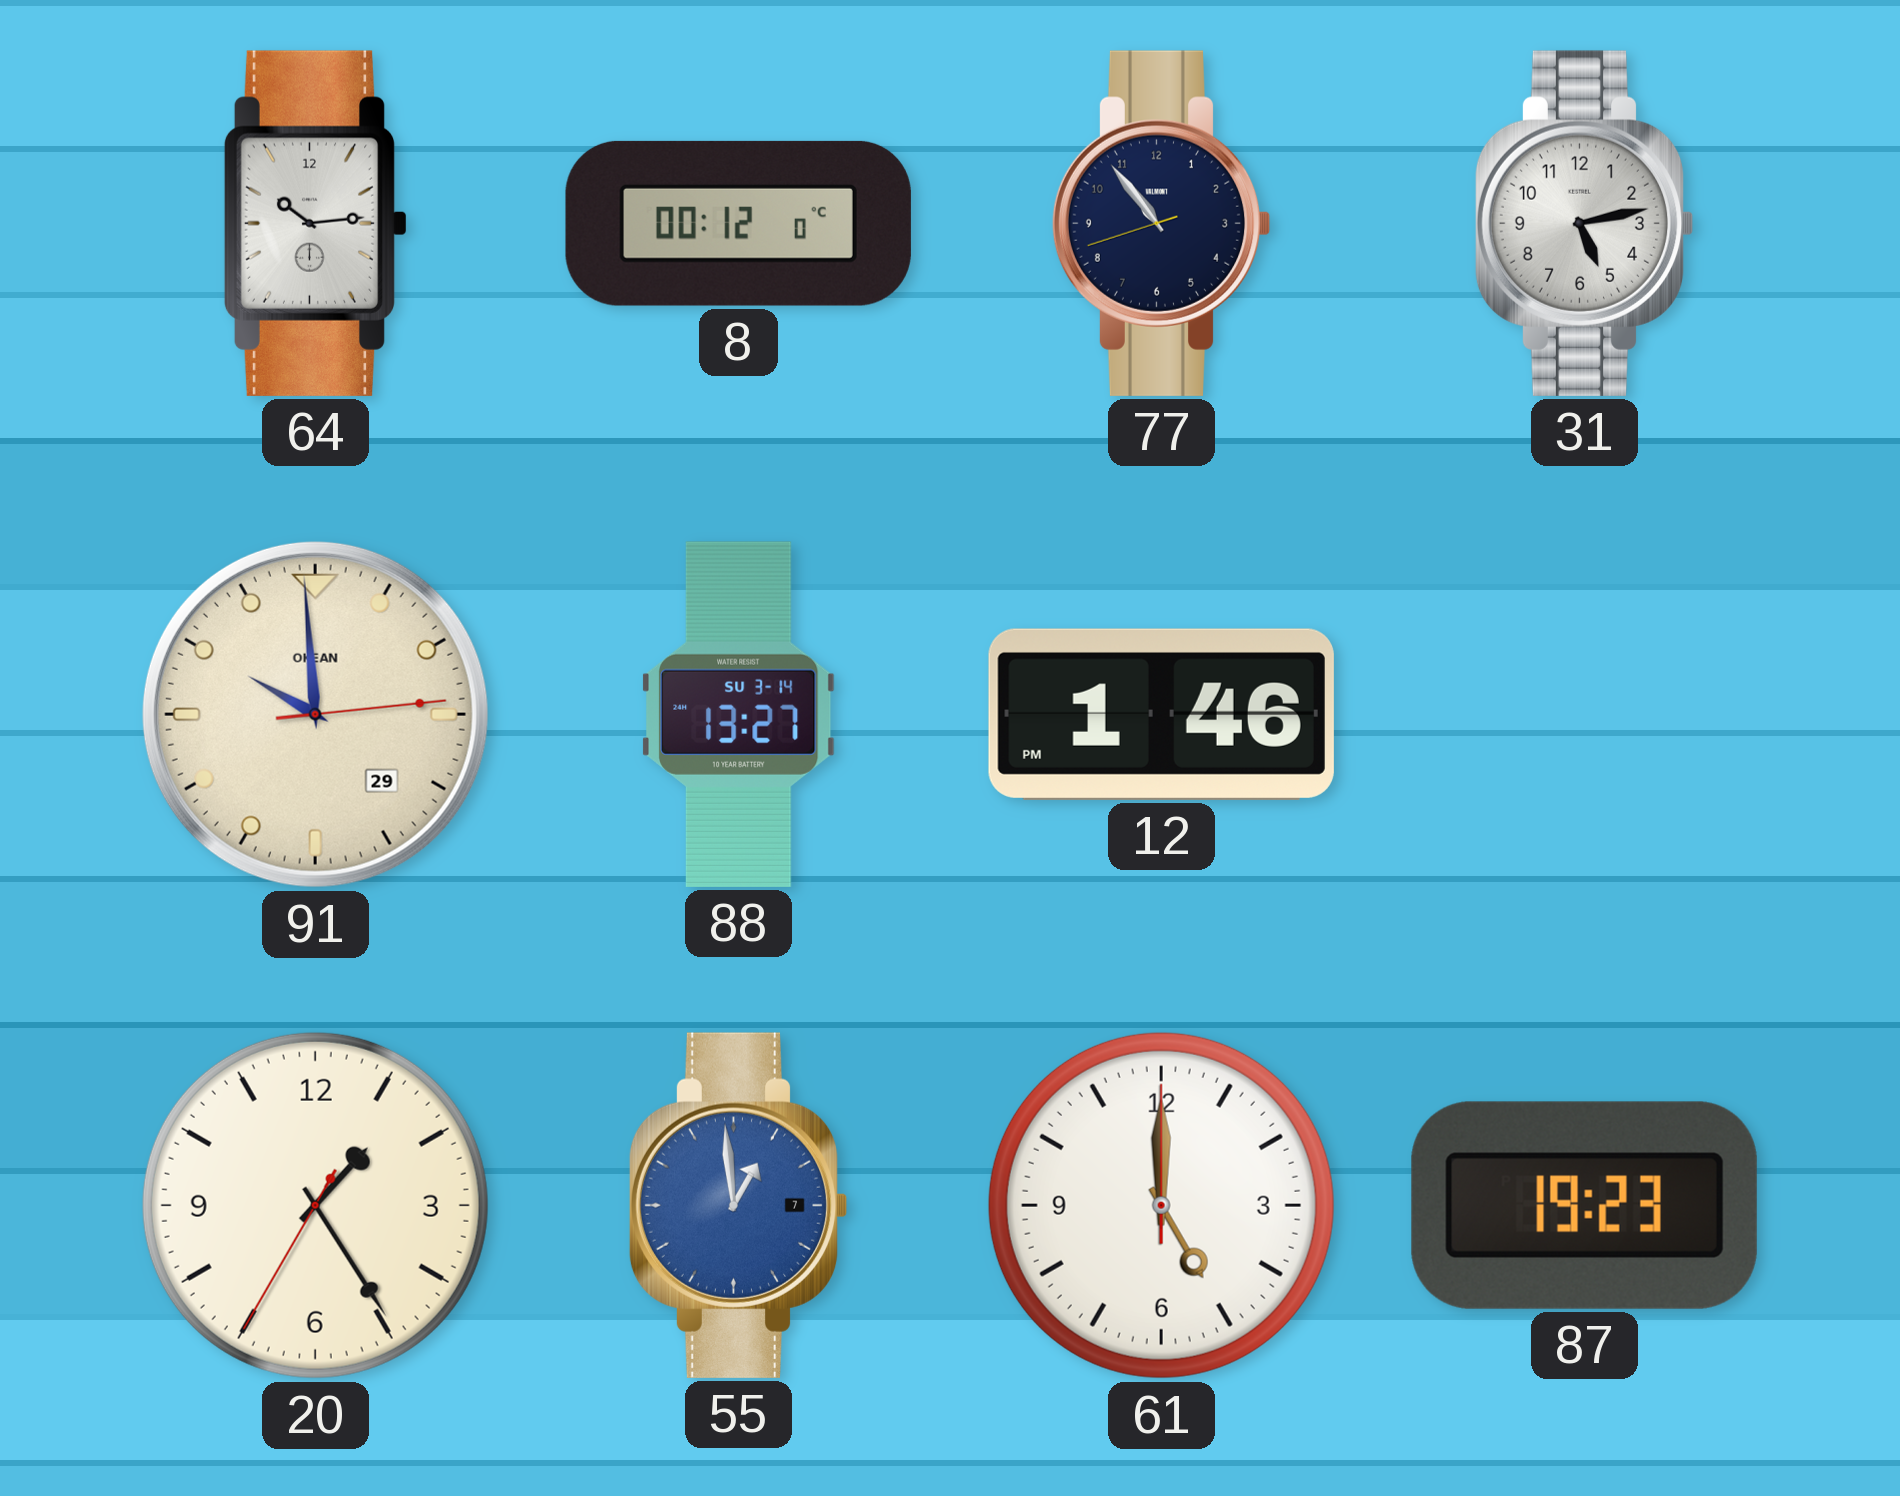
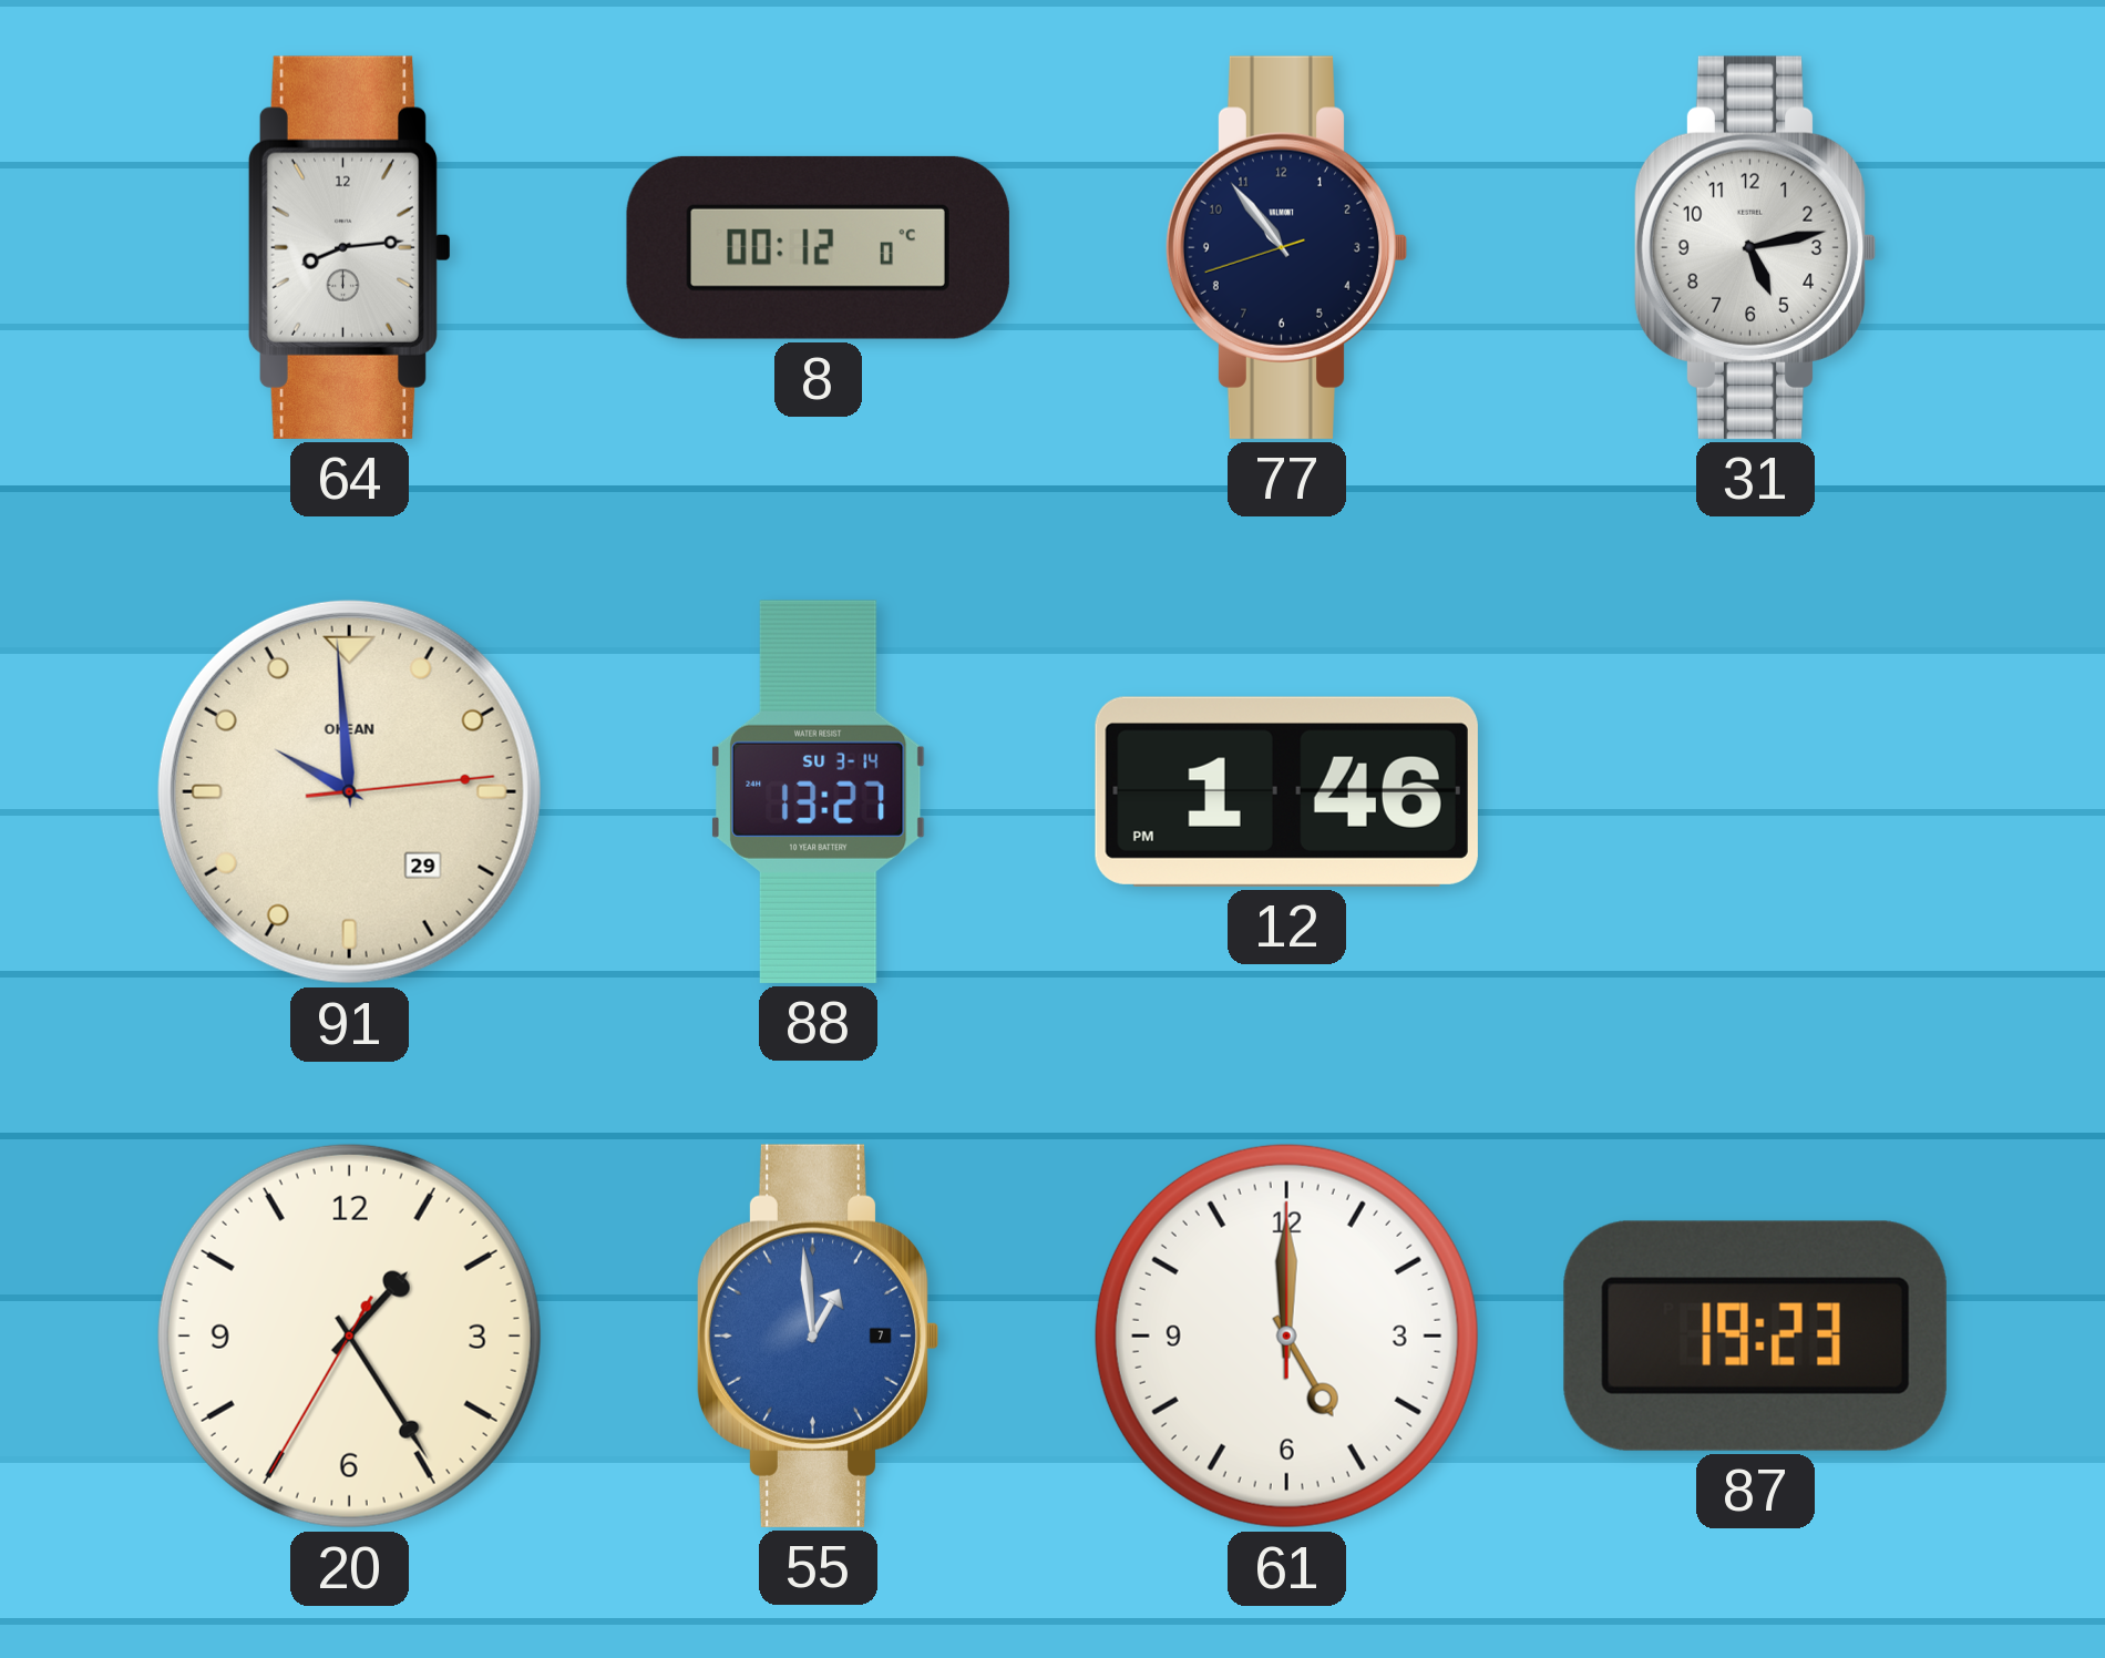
64: 10:14 -> 8:14 (349, 247)
